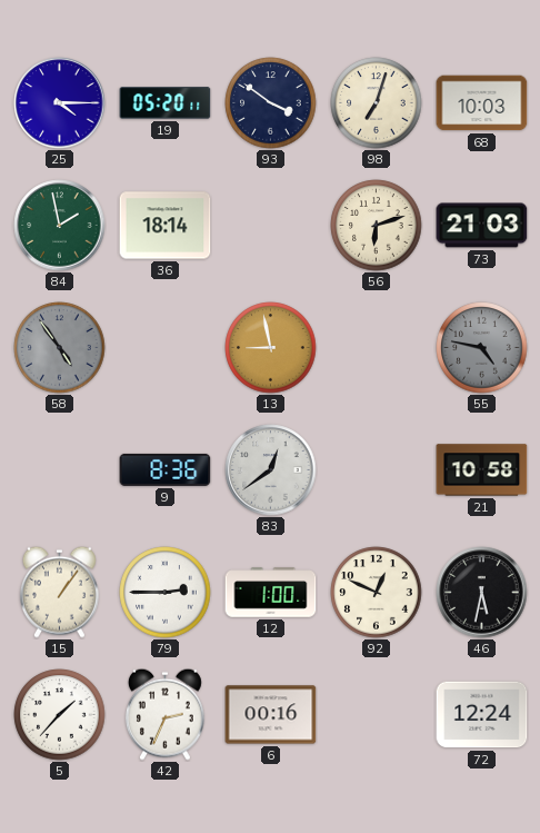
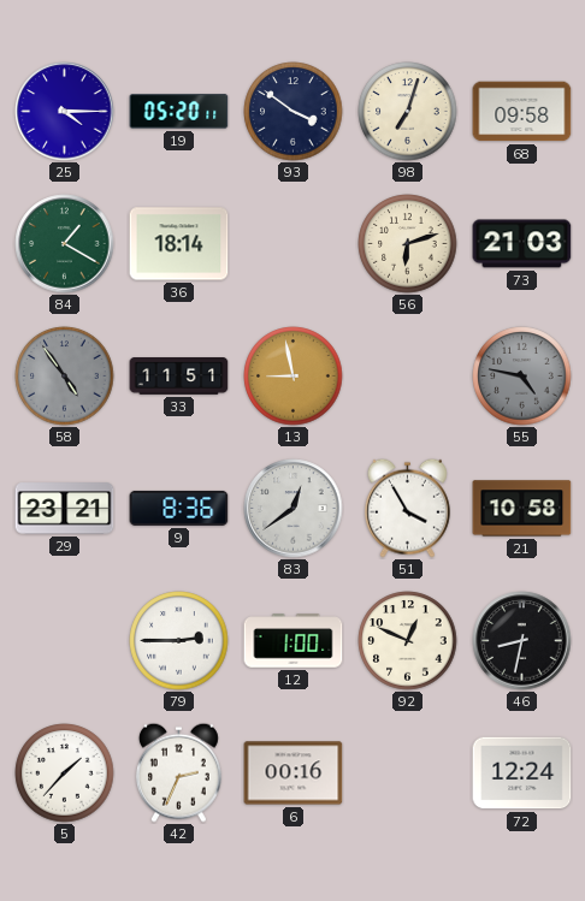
68: 10:03 -> 09:58 (522, 112)
84: 1:58 -> 1:20 (65, 244)
33: none -> 11:51 (179, 377)
29: none -> 23:21 (65, 509)
51: none -> 3:55 (407, 508)
15: 1:06 -> none (59, 592)
46: 5:32 -> 8:32 (522, 641)
